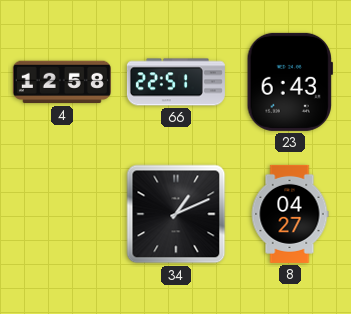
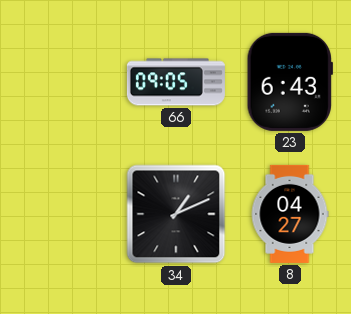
4: 12:58 -> none (62, 82)
66: 22:51 -> 09:05 (176, 82)
